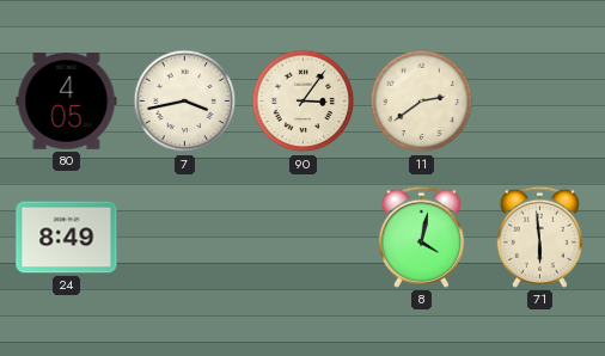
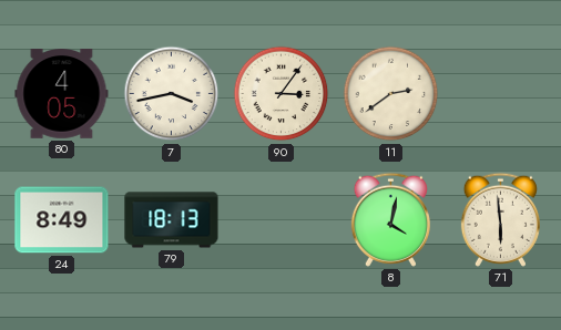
79: none -> 18:13 (172, 220)
